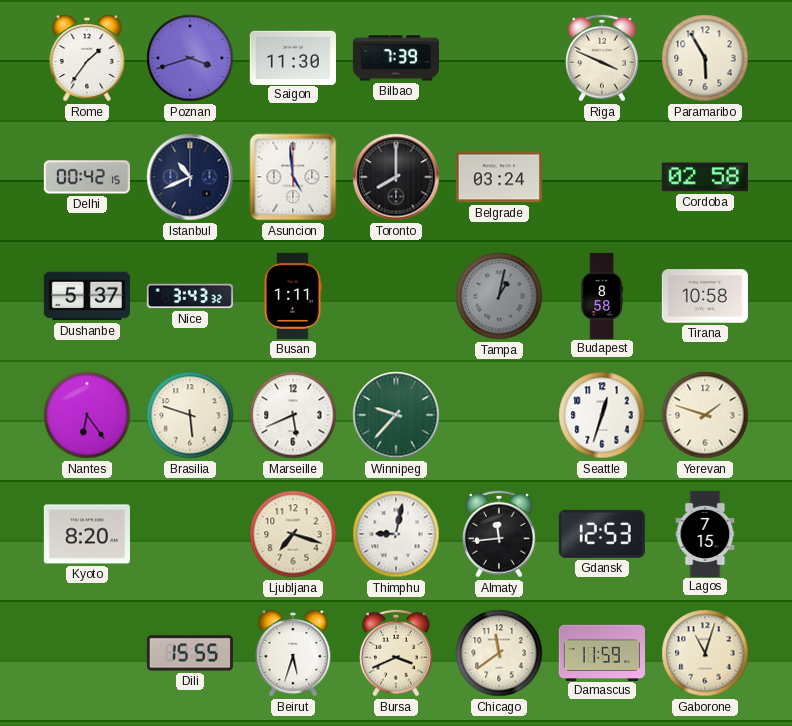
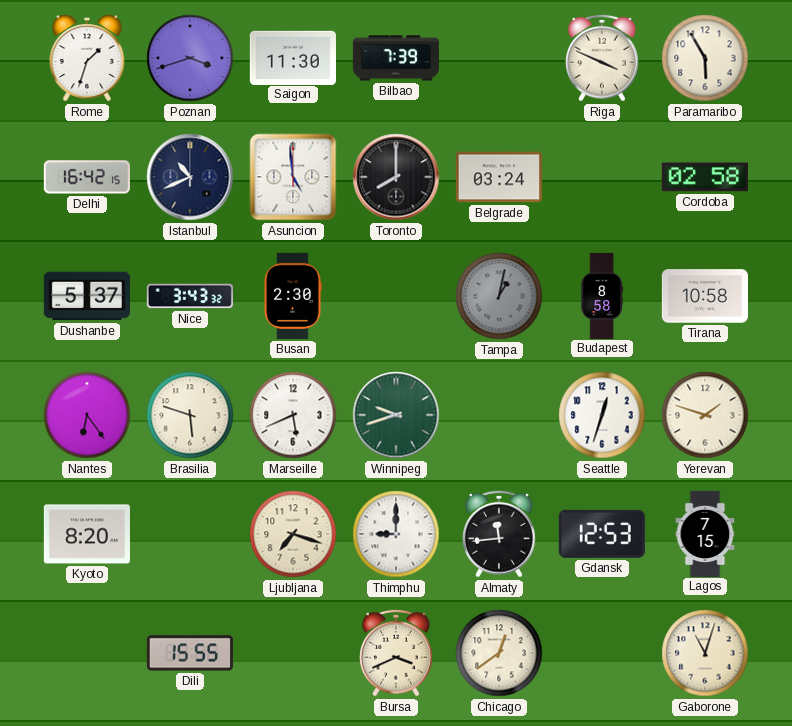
Rome: 1:36 -> 1:33 (87, 58)
Delhi: 00:42 -> 16:42 (87, 177)
Busan: 1:11 -> 2:30 (293, 296)
Winnipeg: 9:37 -> 9:42 (396, 415)
Thimphu: 9:02 -> 9:00 (396, 534)
Beirut: 5:33 -> none (293, 653)
Chicago: 11:39 -> 12:39 (499, 653)
Damascus: 11:59 -> none (601, 652)
